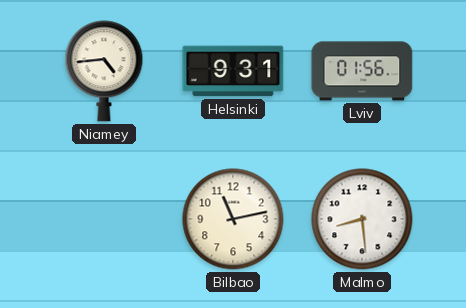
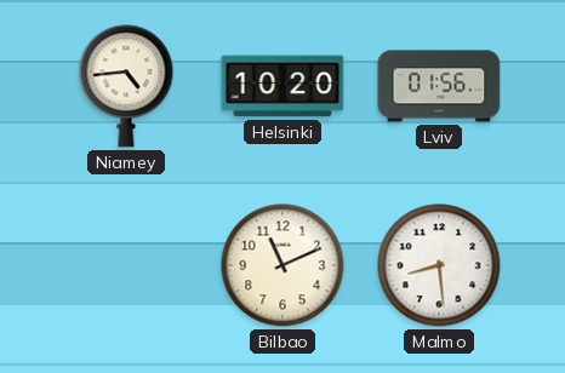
Helsinki: 9:31 -> 10:20 (282, 86)
Bilbao: 11:13 -> 11:11 (282, 265)
